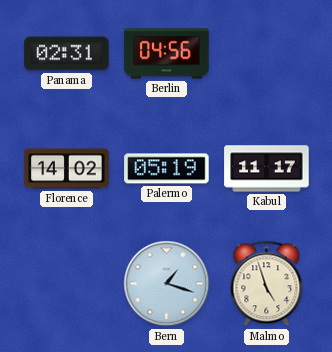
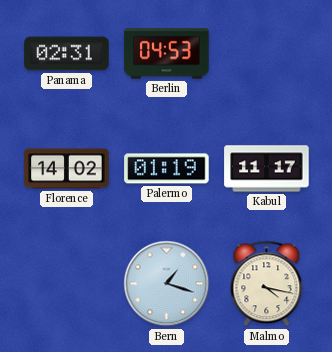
Berlin: 04:56 -> 04:53 (167, 54)
Palermo: 05:19 -> 01:19 (167, 169)
Malmo: 4:57 -> 4:17 (267, 284)
